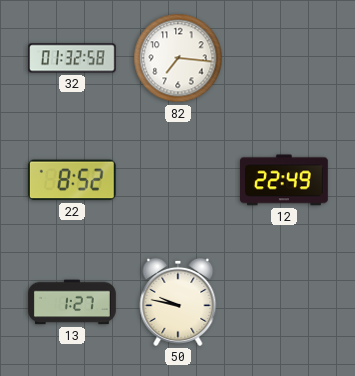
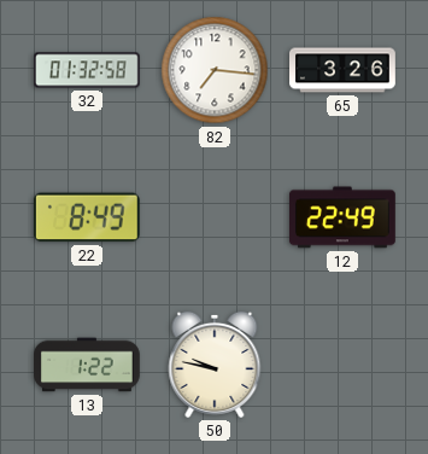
65: none -> 3:26 (344, 70)
22: 8:52 -> 8:49 (87, 217)
13: 1:27 -> 1:22 (88, 365)
